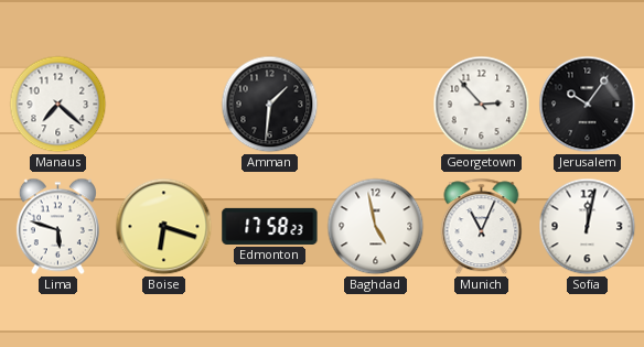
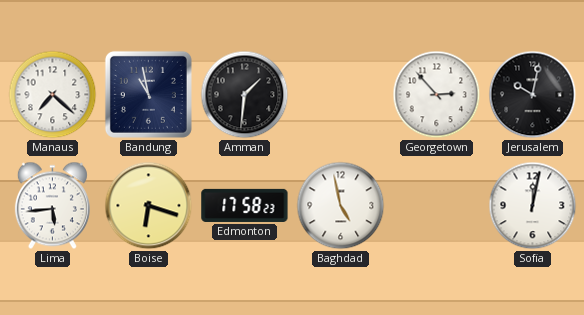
Bandung: none -> 10:58 (148, 94)
Jerusalem: 10:06 -> 10:02 (533, 95)
Lima: 5:48 -> 5:44 (52, 206)
Munich: 11:04 -> none (482, 227)
